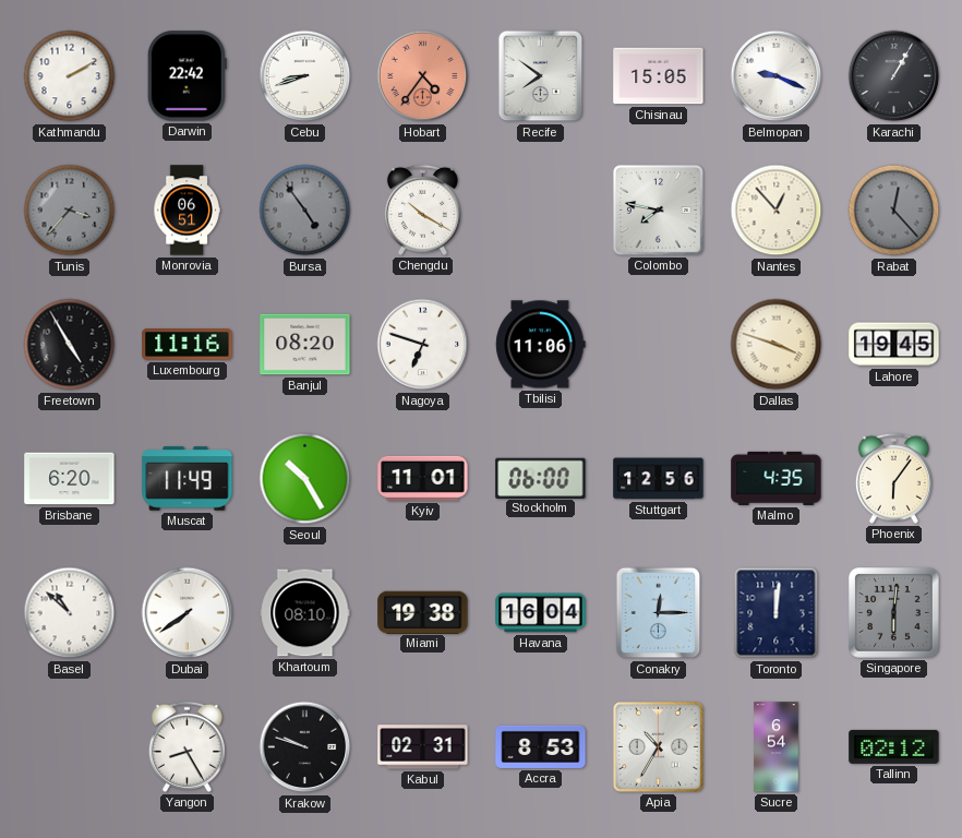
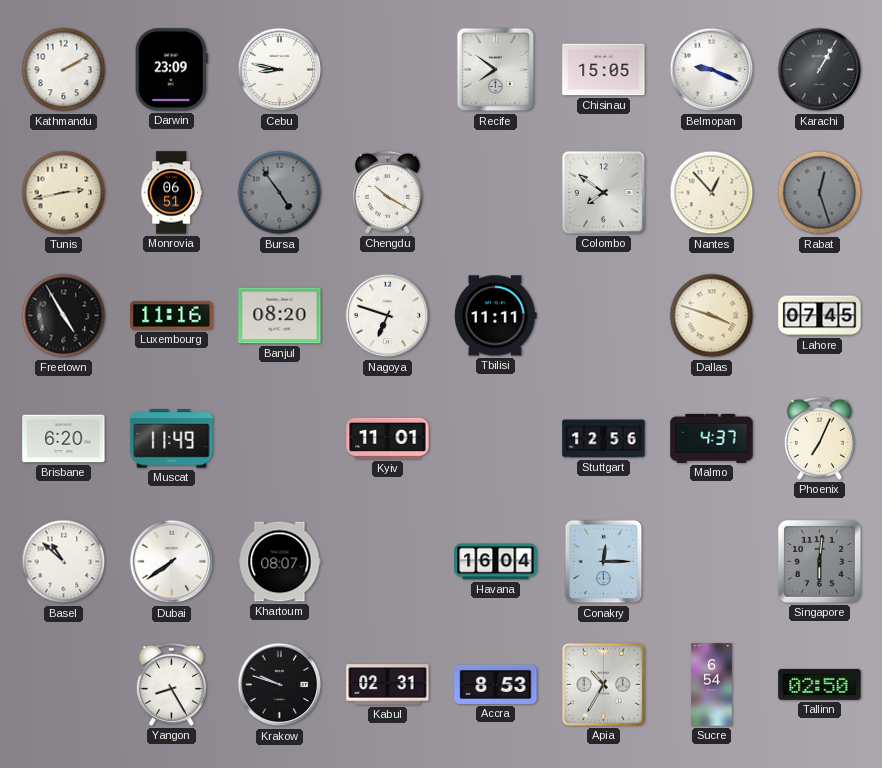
Darwin: 22:42 -> 23:09 (171, 70)
Cebu: 8:42 -> 8:47 (280, 70)
Hobart: 4:36 -> none (423, 76)
Tunis: 3:37 -> 2:43 (64, 193)
Tunis dial: grey -> cream (64, 193)
Colombo: 7:47 -> 7:51 (603, 192)
Rabat: 12:23 -> 12:27 (820, 193)
Tbilisi: 11:06 -> 11:11 (496, 316)
Lahore: 19:45 -> 07:45 (820, 316)
Seoul: 10:25 -> none (305, 479)
Stockholm: 06:00 -> none (541, 478)
Malmo: 4:35 -> 4:37 (712, 438)
Phoenix: 6:06 -> 7:04 (819, 438)
Khartoum: 08:10 -> 08:07 (280, 562)
Miami: 19:38 -> none (423, 612)
Toronto: 12:01 -> none (777, 613)
Tallinn: 02:12 -> 02:50 (820, 684)
